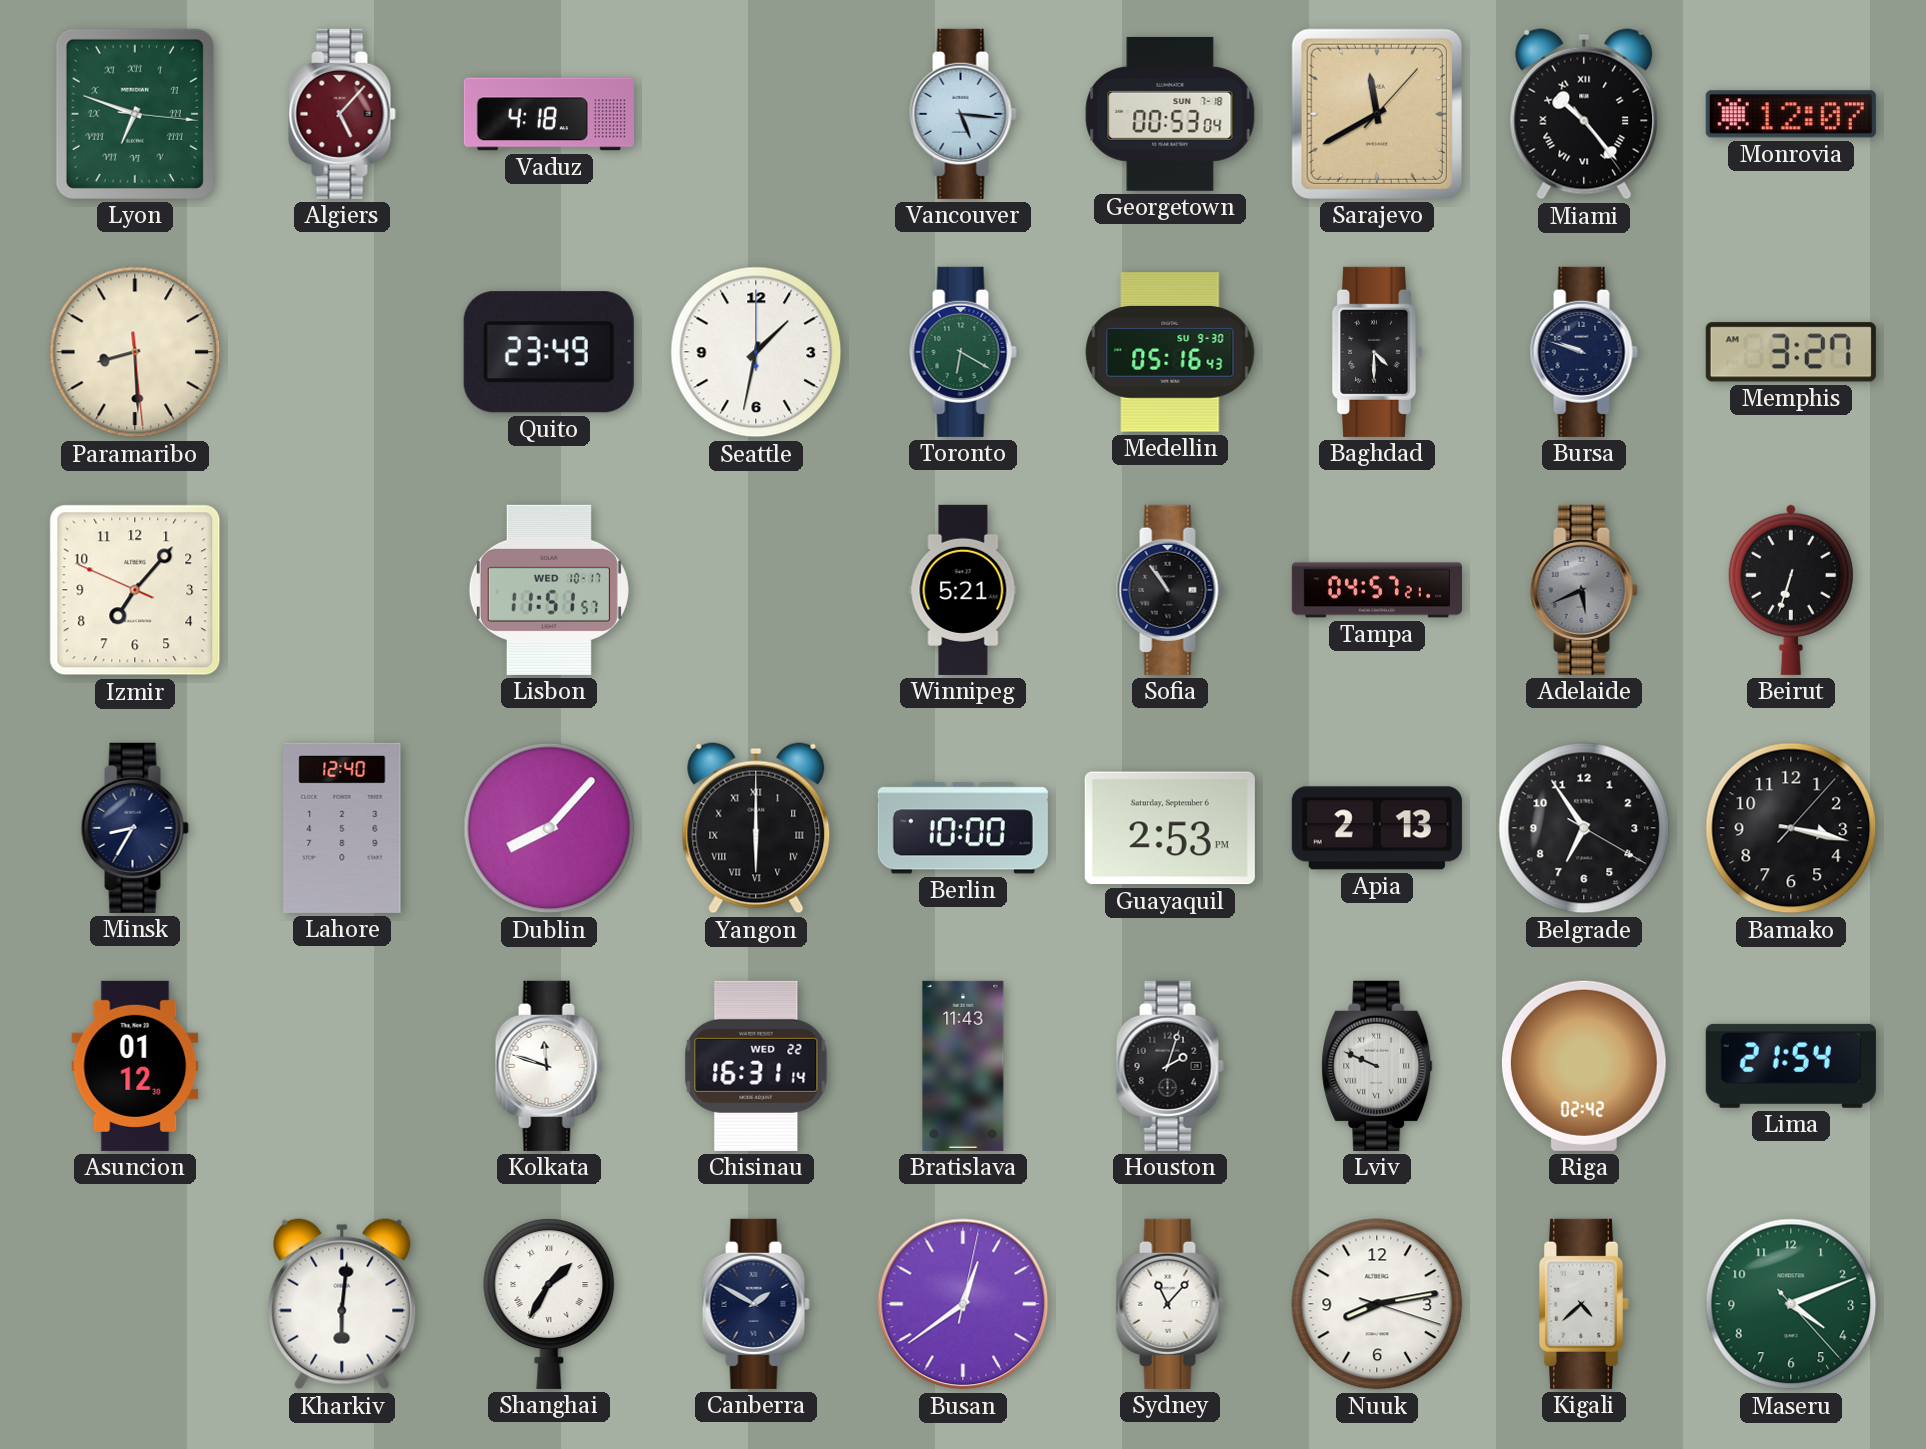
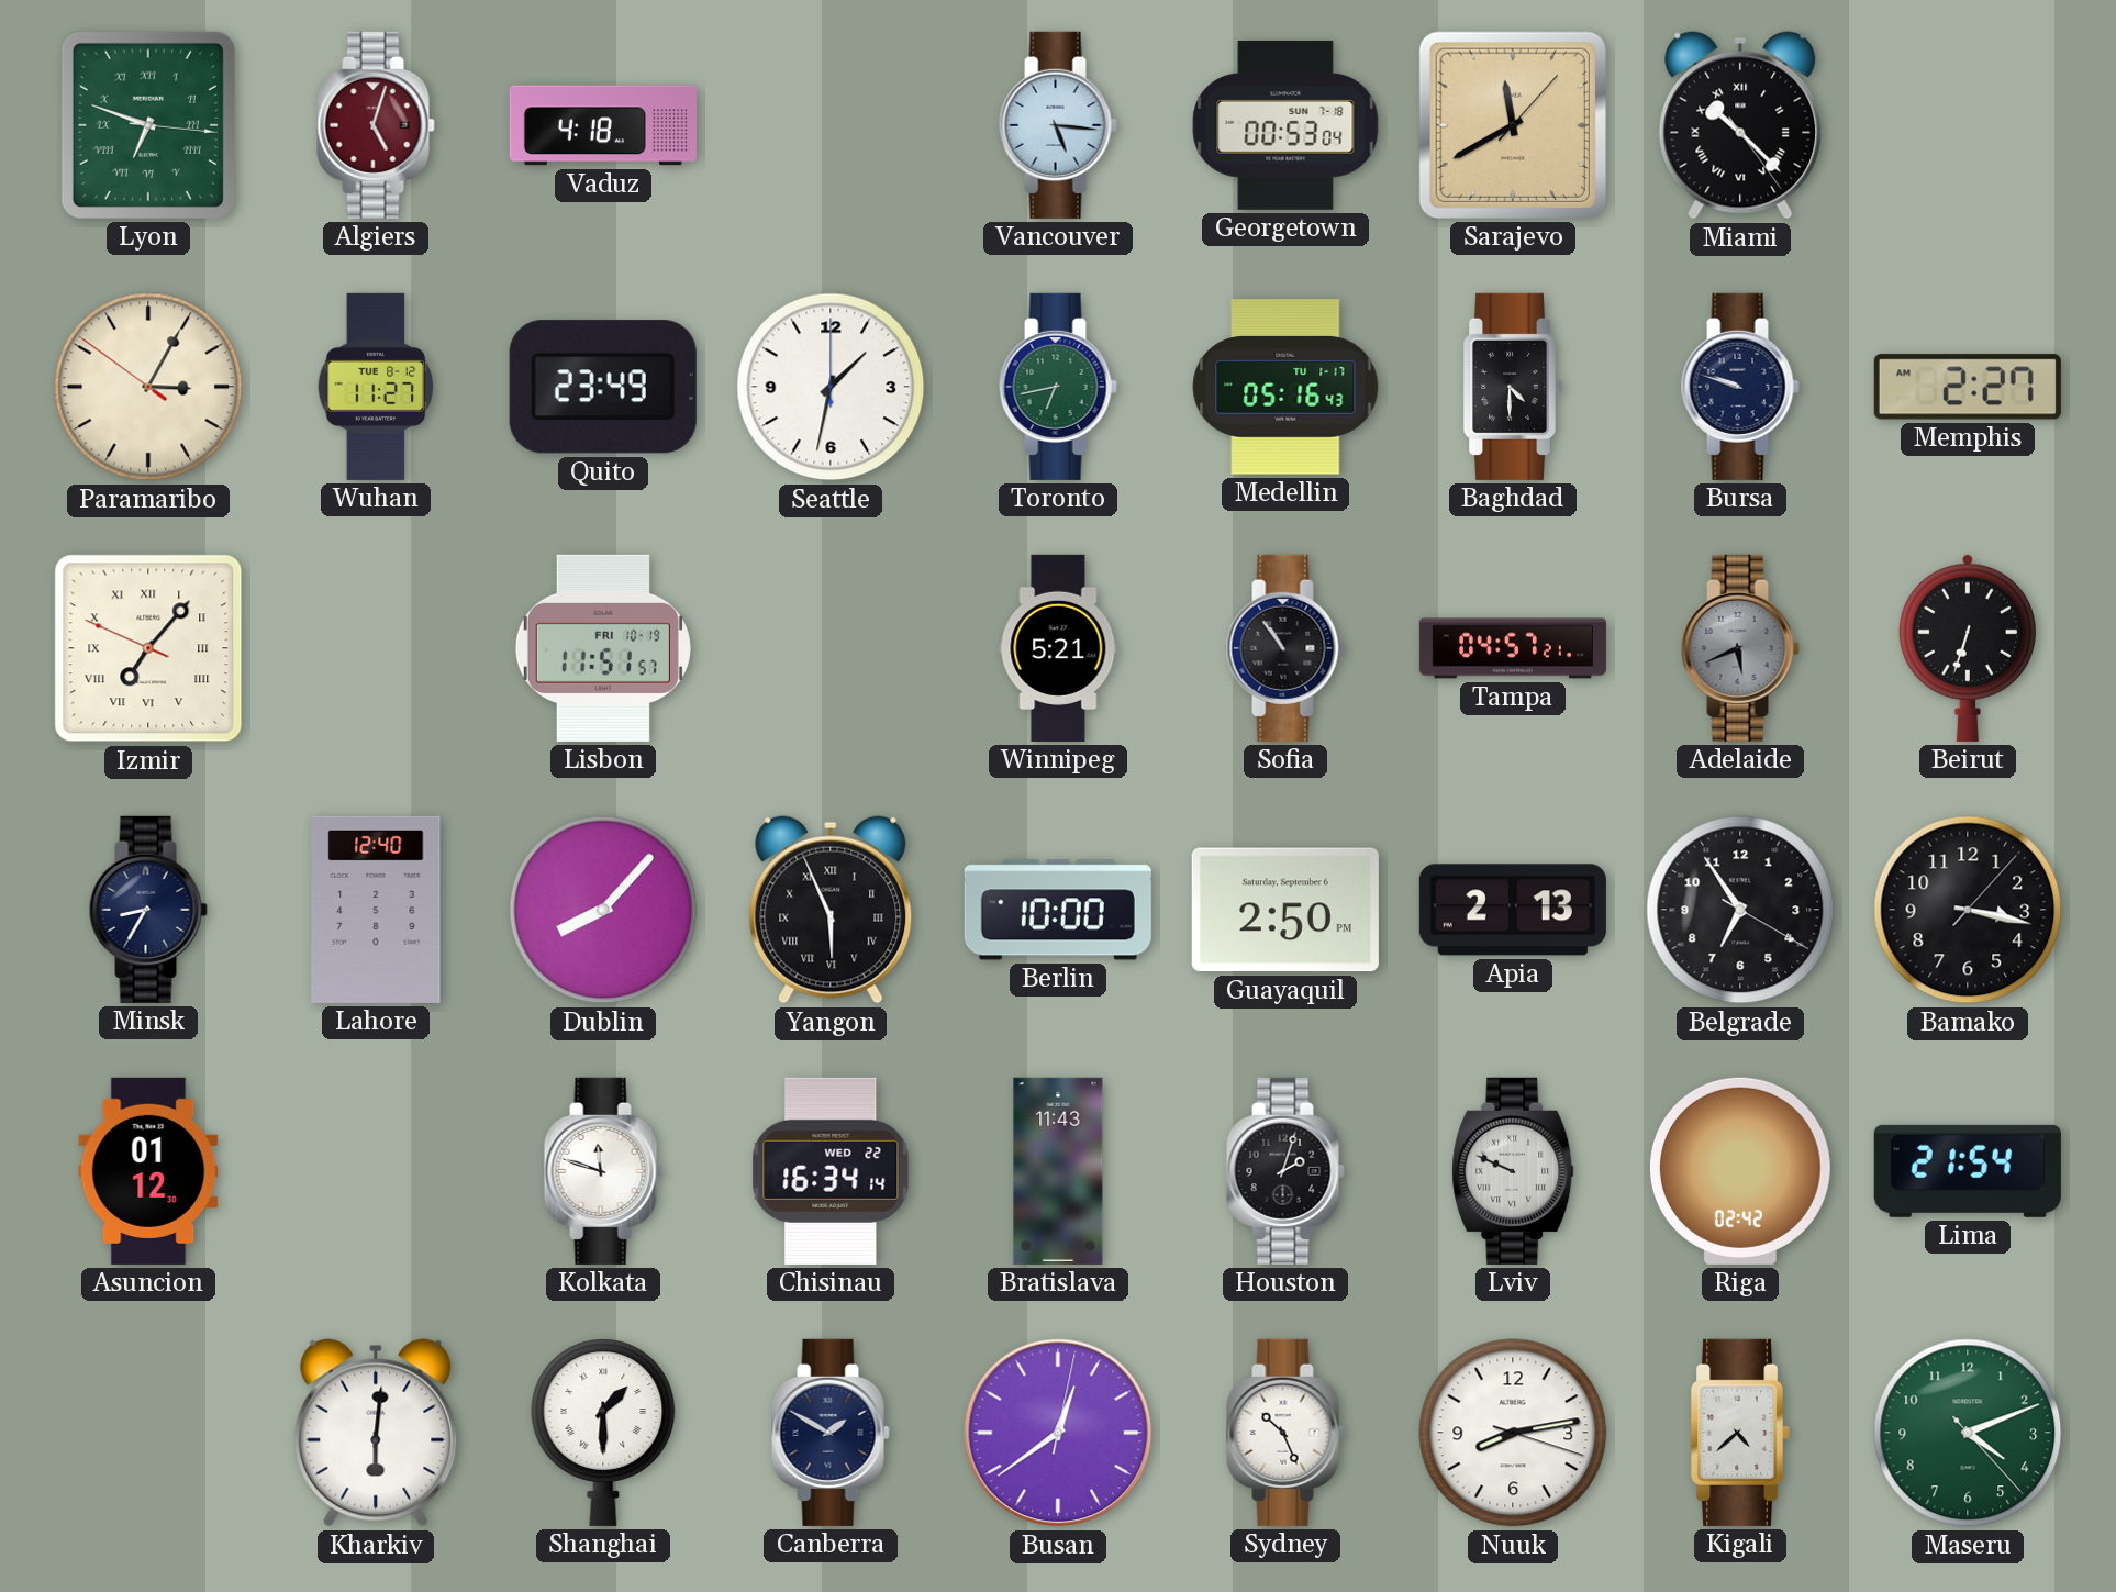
Algiers: 5:07 -> 5:03 (376, 125)
Miami: 10:23 -> 10:22 (1740, 125)
Monrovia: 12:07 -> none (1791, 114)
Paramaribo: 8:29 -> 3:04 (148, 387)
Wuhan: none -> 11:27 (376, 387)
Toronto: 6:20 -> 6:43 (1058, 387)
Medellin date: SU 9-30 -> TU 1-17 (1285, 387)
Memphis: 3:27 -> 2:27 (1968, 387)
Izmir numerals: Arabic -> Roman (148, 648)
Lisbon date: WED 10-17 -> FRI 10-19 (603, 648)
Yangon: 6:00 -> 5:56 (831, 910)
Guayaquil: 2:53 -> 2:50 (1285, 910)
Chisinau: 16:31 -> 16:34 (831, 1171)
Shanghai: 1:35 -> 1:30 (603, 1433)
Sydney: 11:07 -> 10:26 (1285, 1433)
